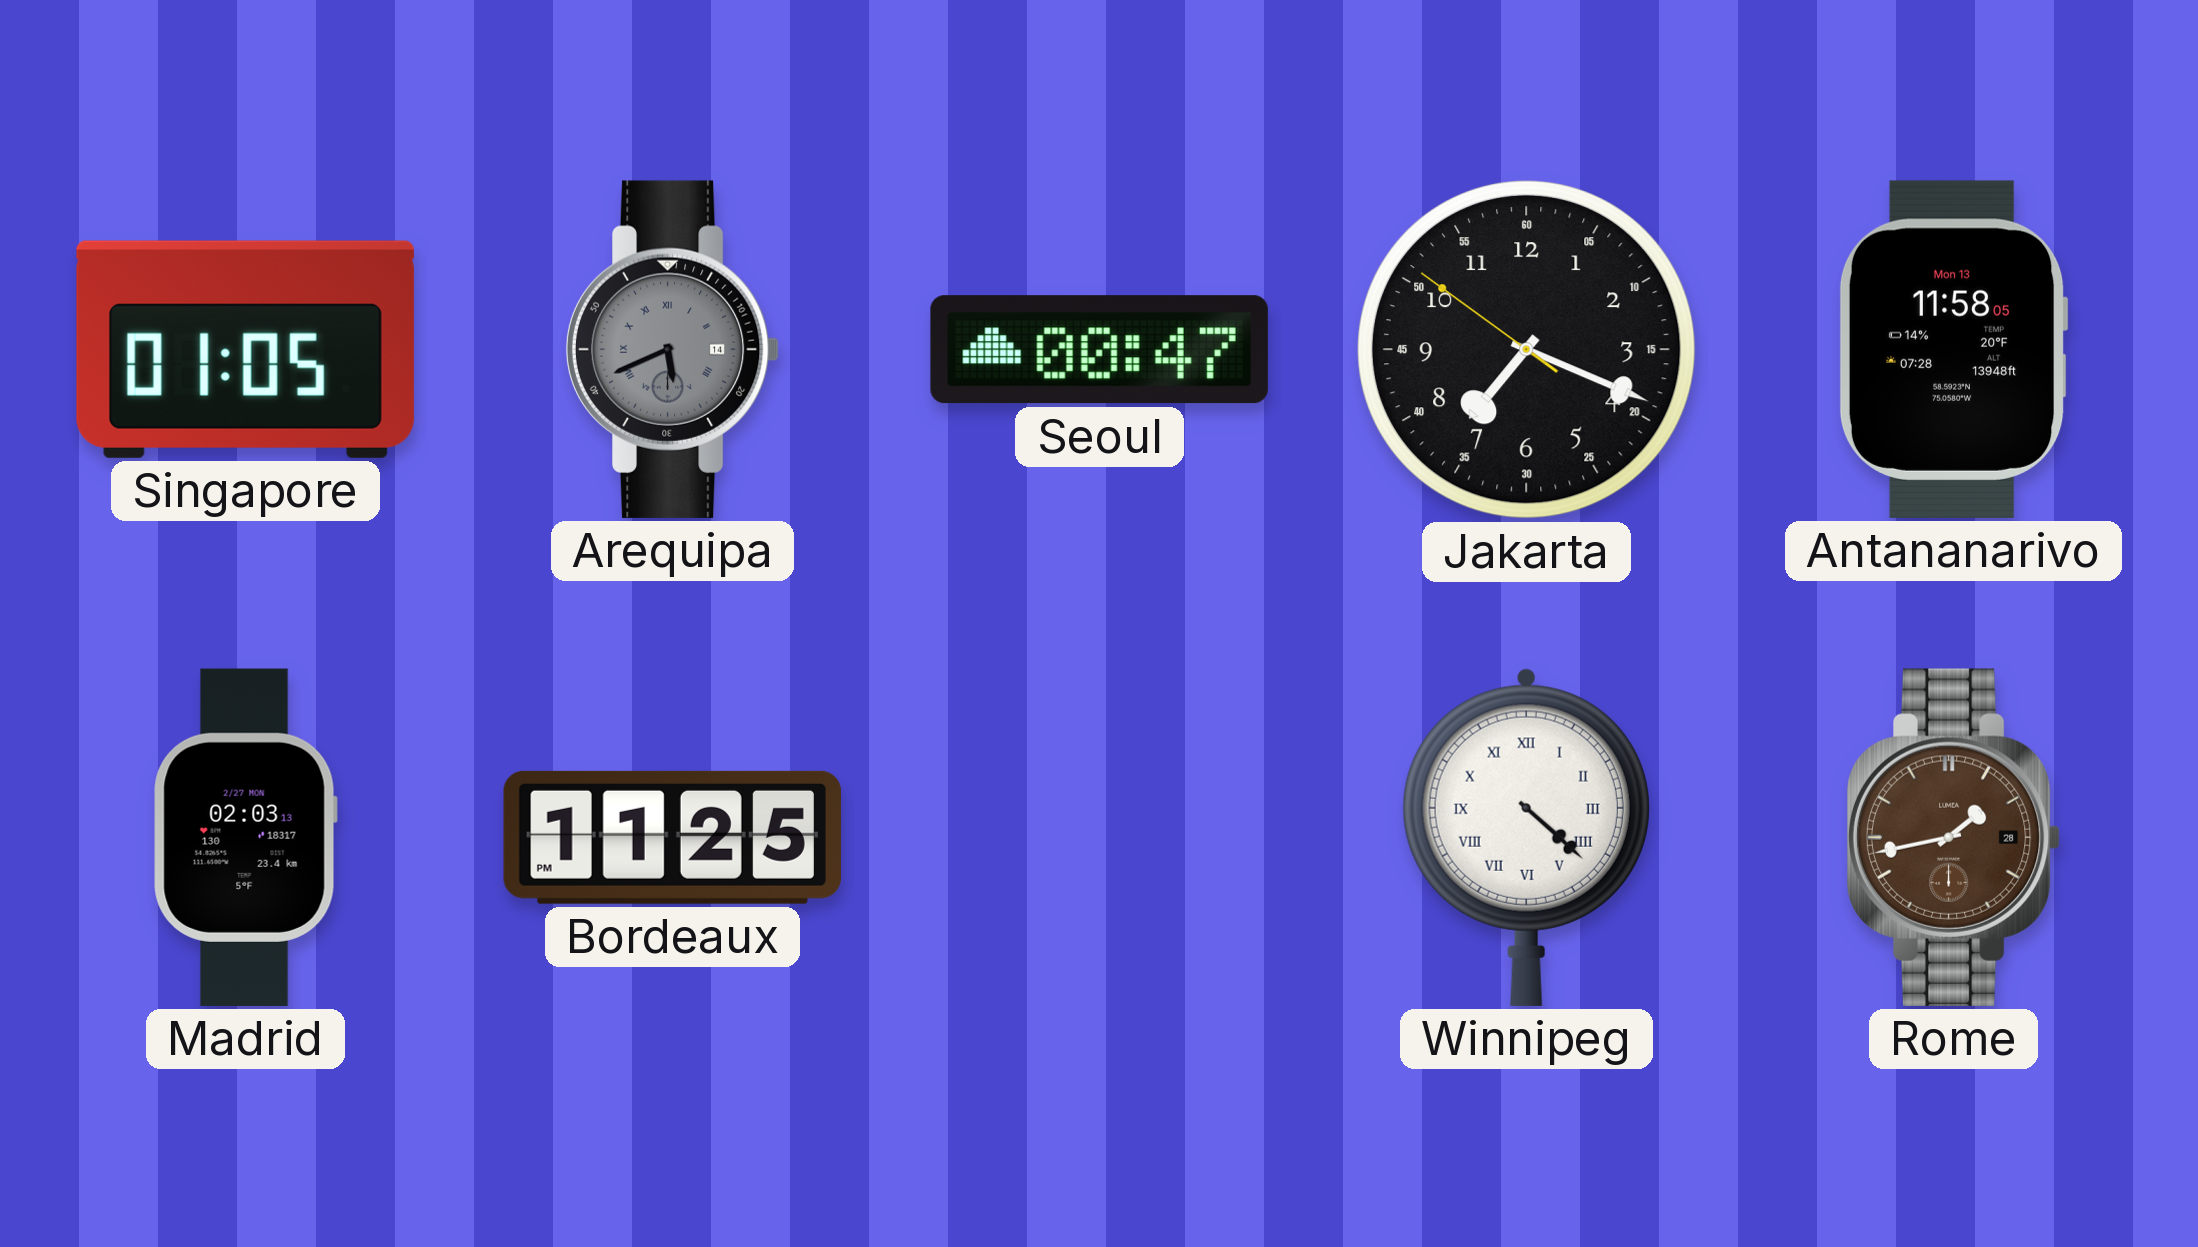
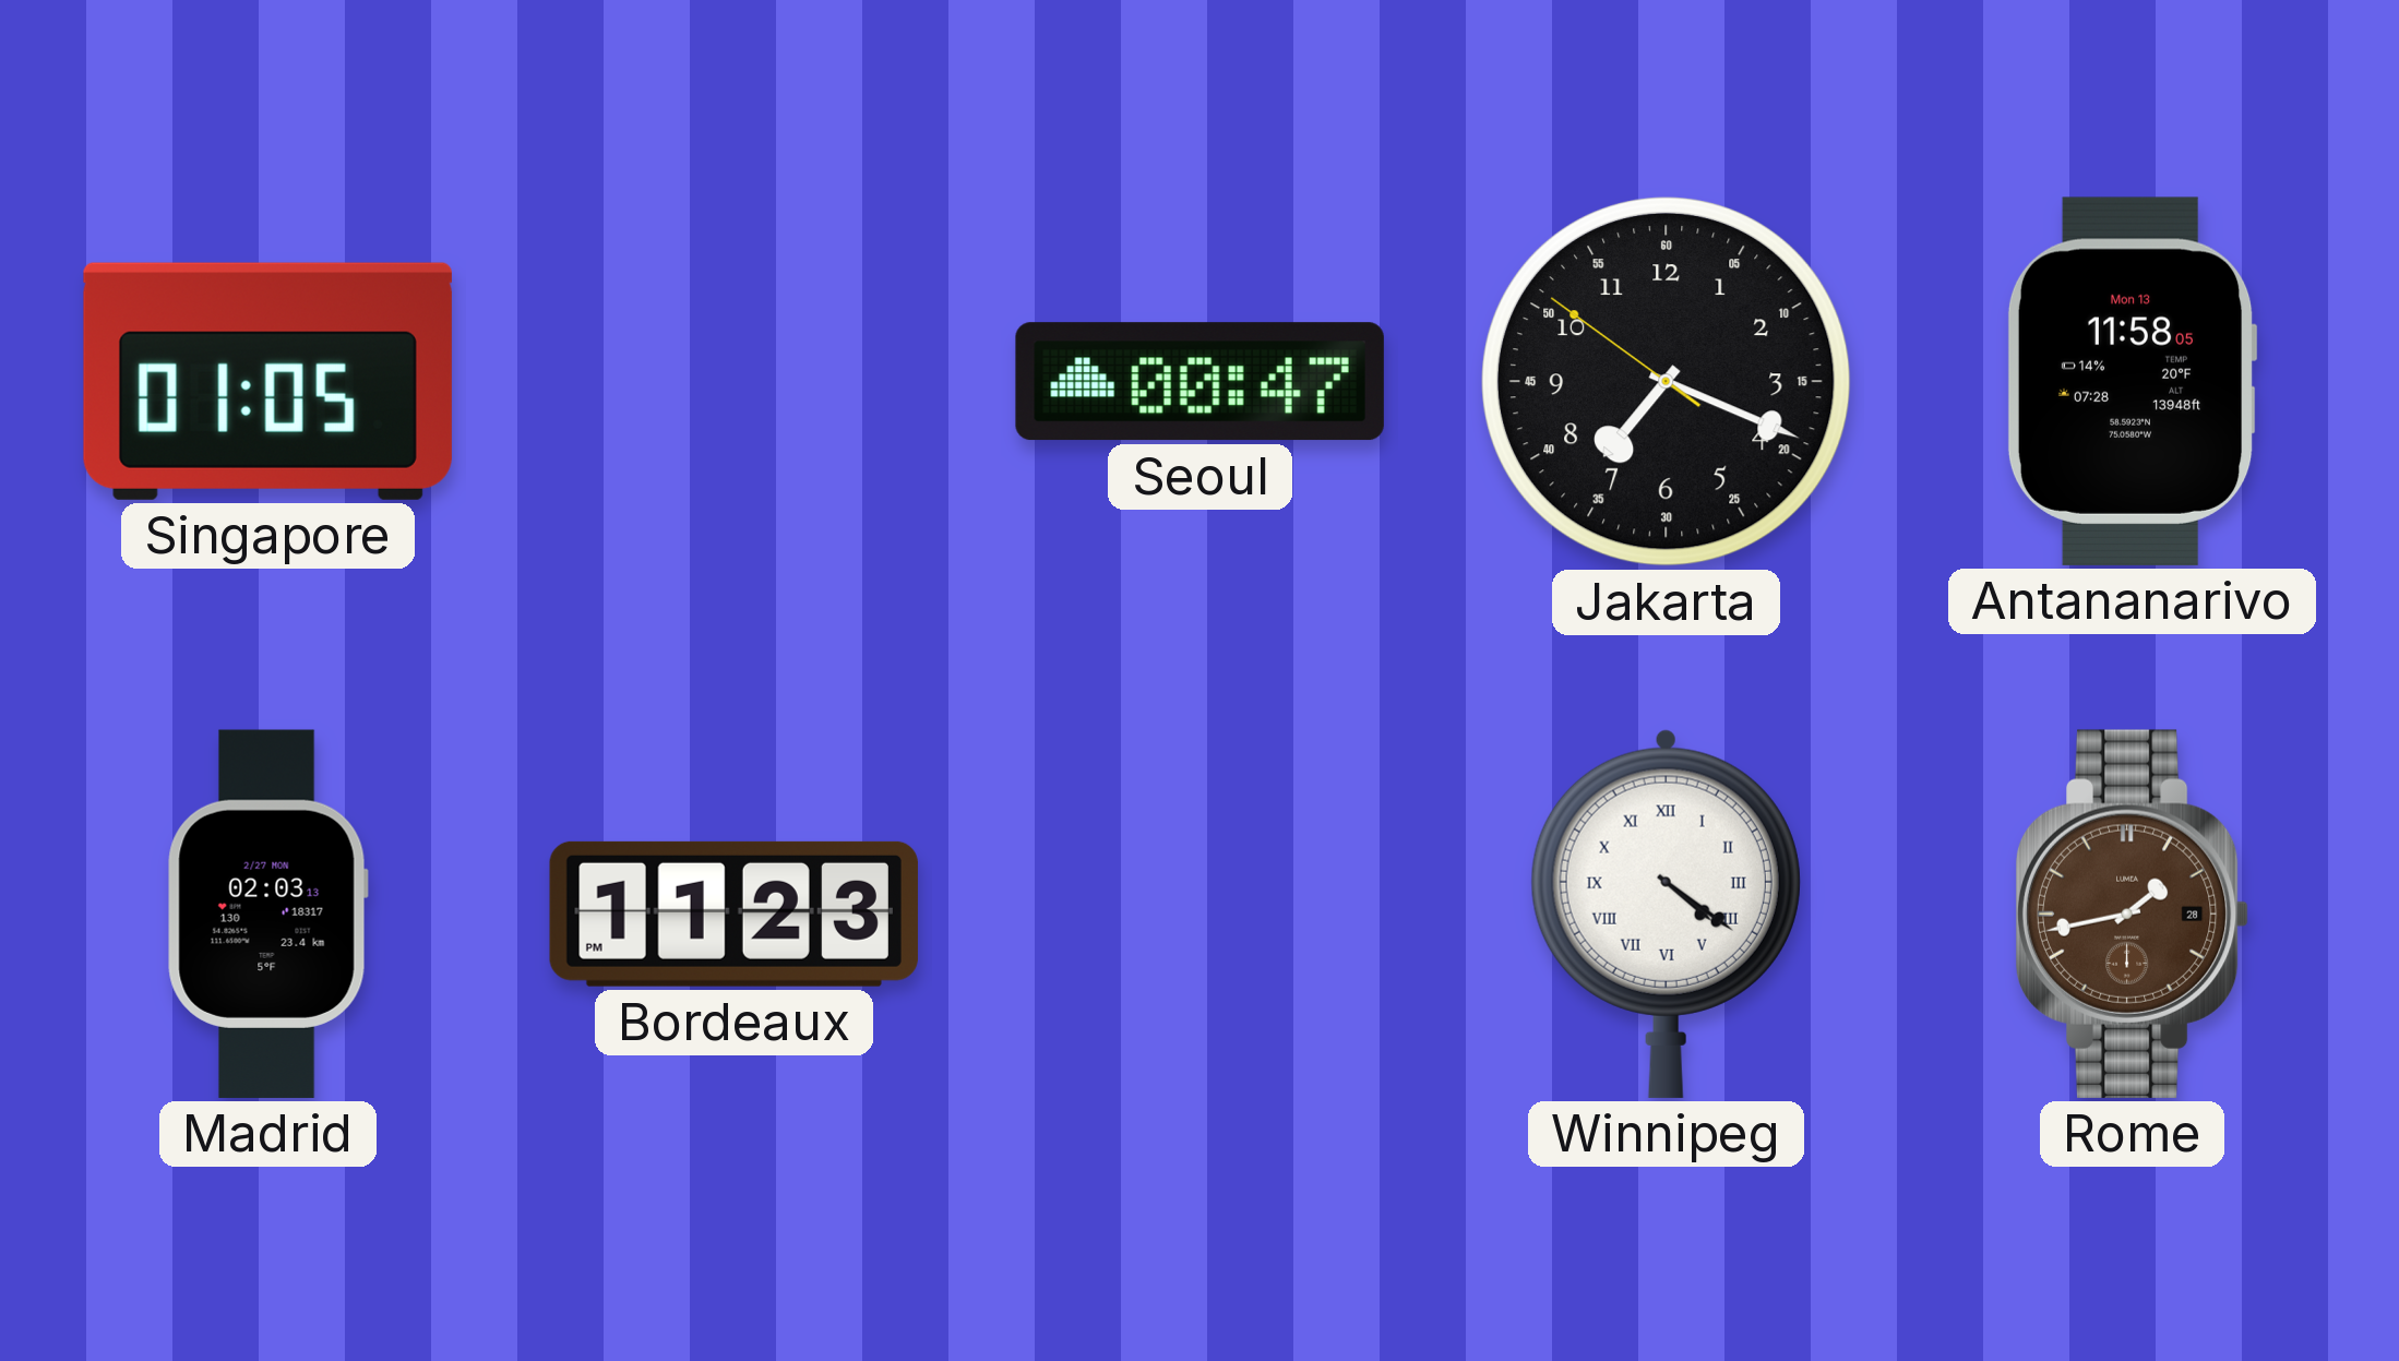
Arequipa: 5:41 -> none (673, 349)
Bordeaux: 11:25 -> 11:23 (733, 914)
Winnipeg: 4:22 -> 4:21 (1666, 914)
